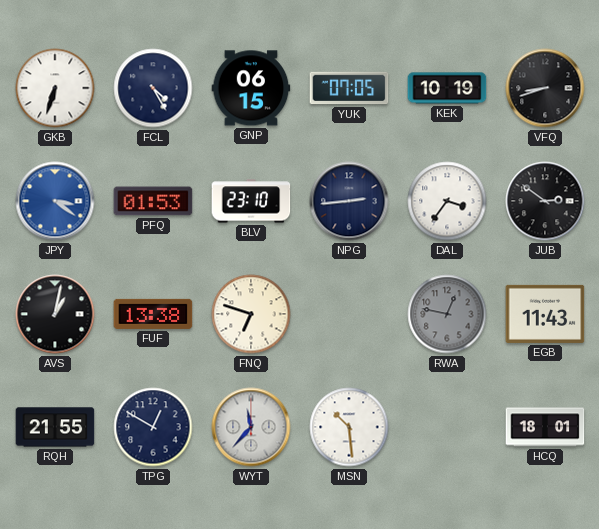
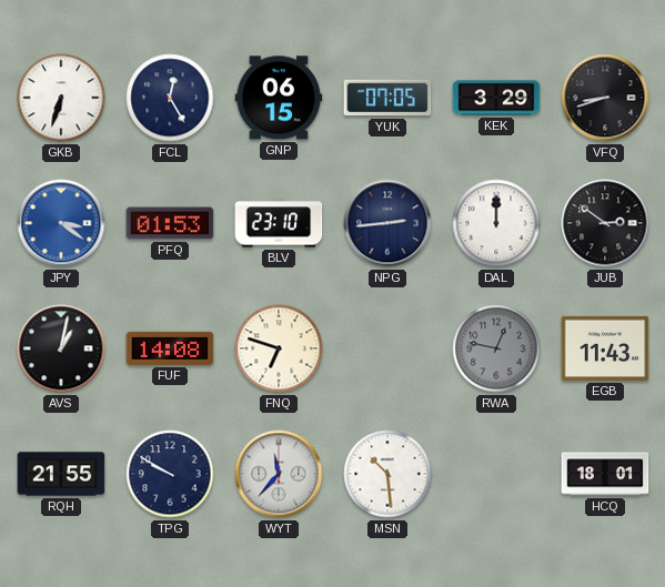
FCL: 4:25 -> 12:25 (170, 98)
KEK: 10:19 -> 3:29 (496, 98)
DAL: 3:36 -> 12:00 (496, 223)
FUF: 13:38 -> 14:08 (170, 348)
TPG: 12:50 -> 9:50 (170, 474)
